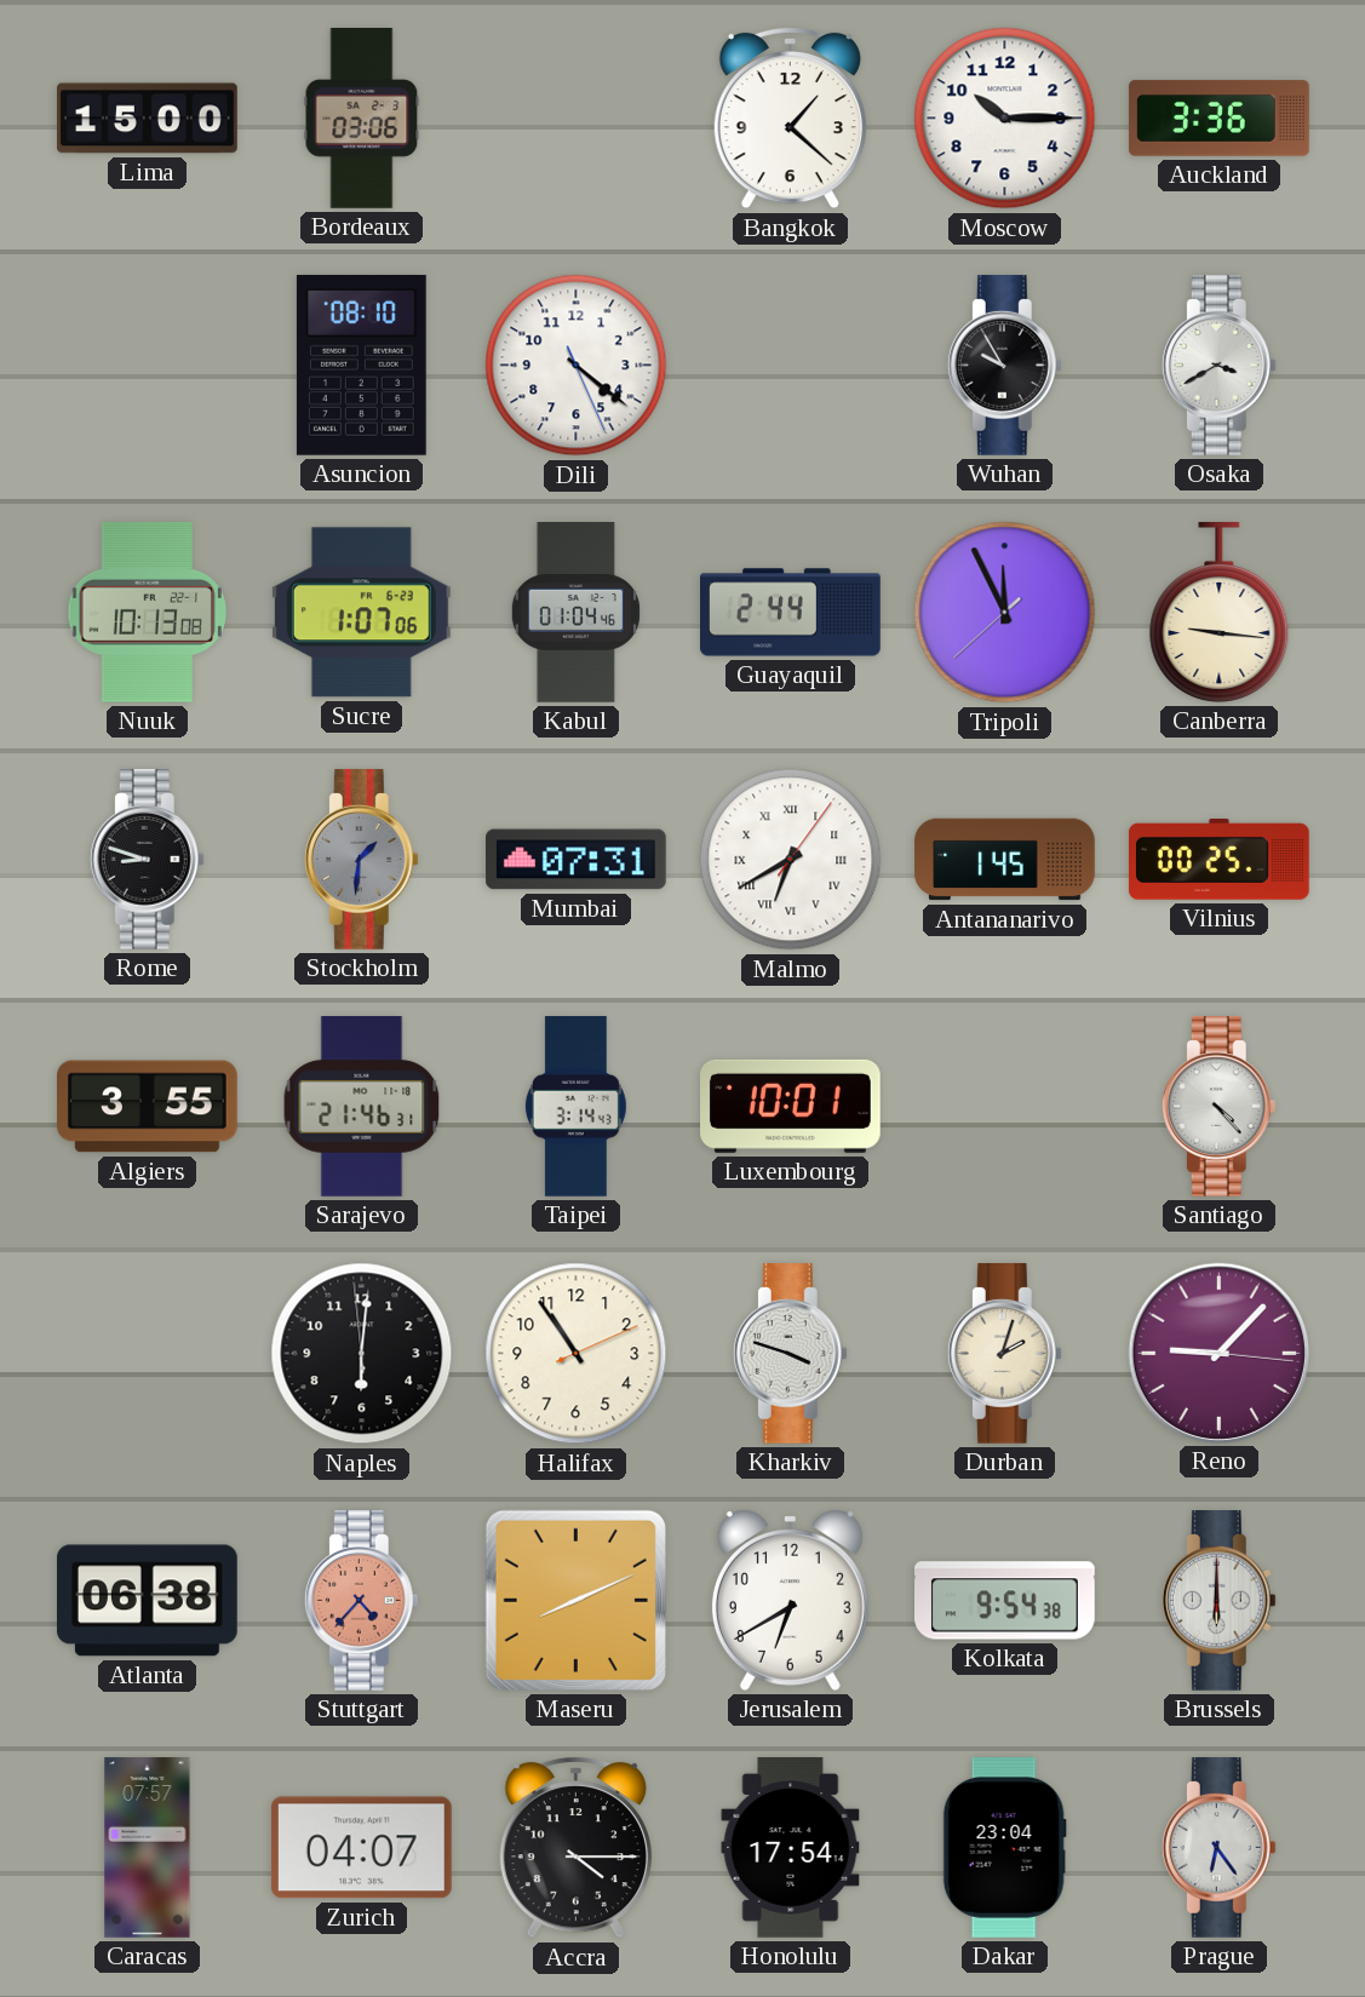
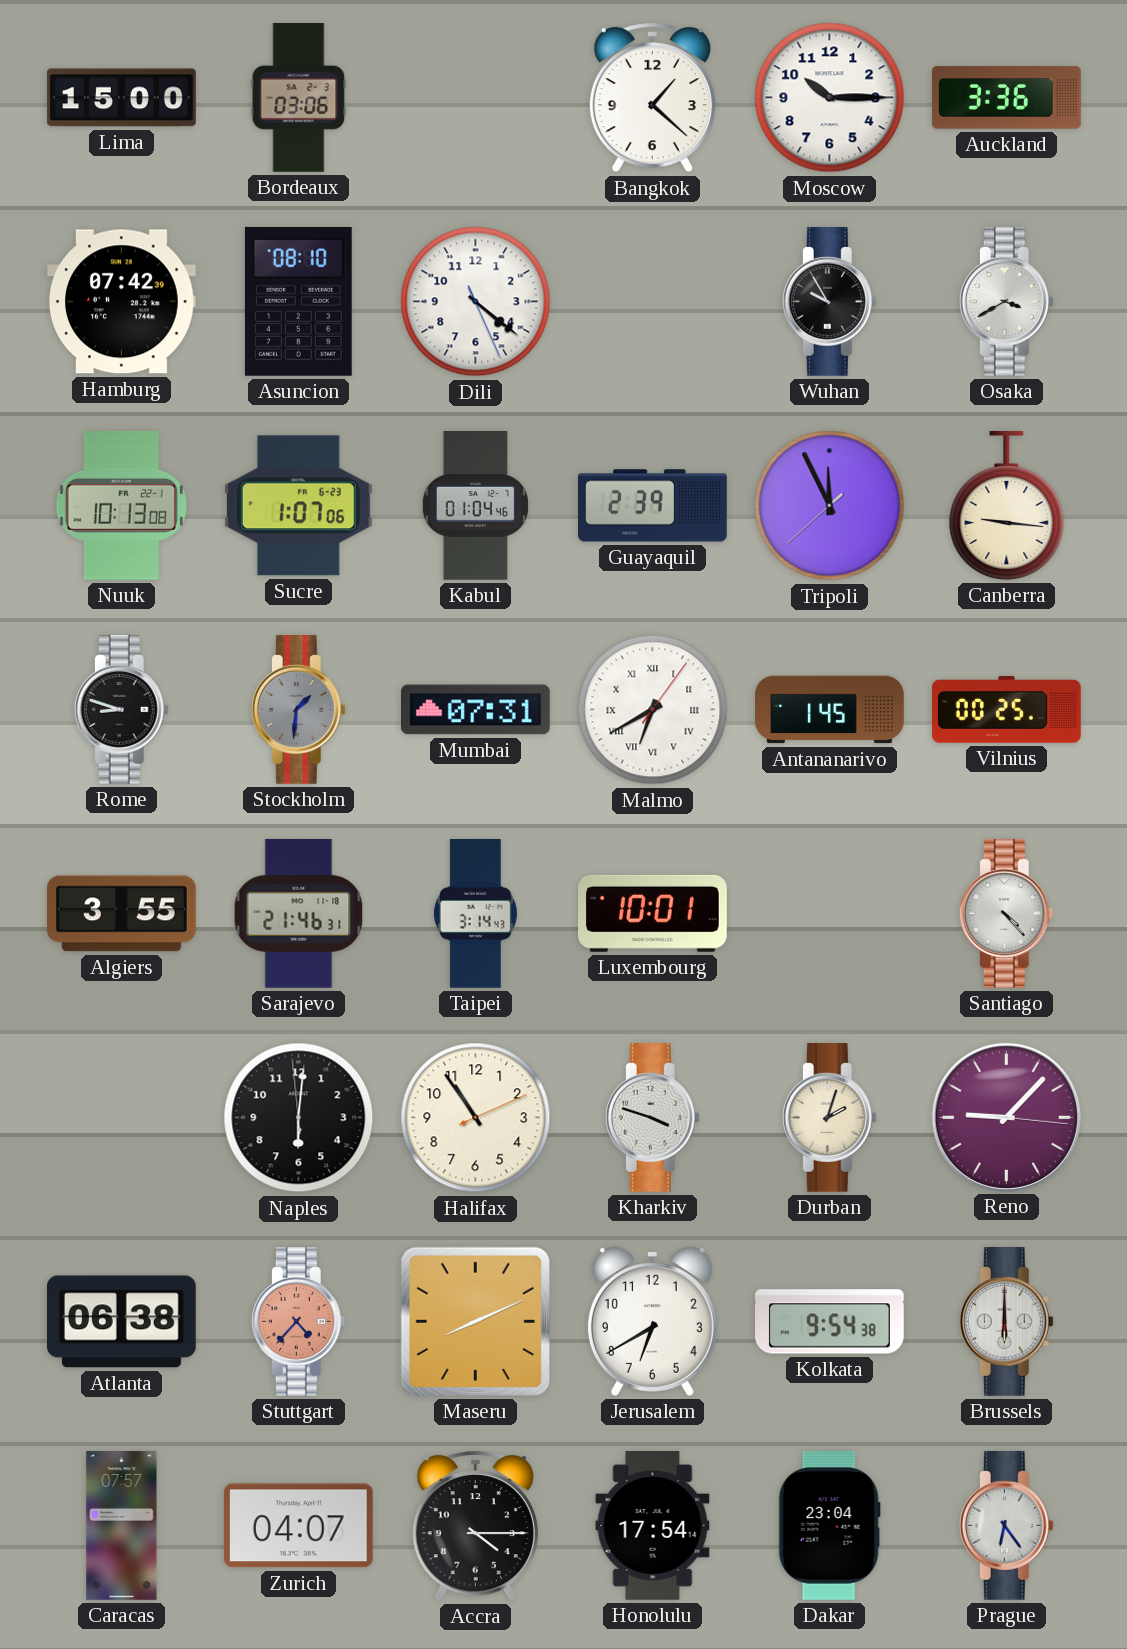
Hamburg: none -> 07:42 (122, 302)
Guayaquil: 2:44 -> 2:39 (653, 506)
